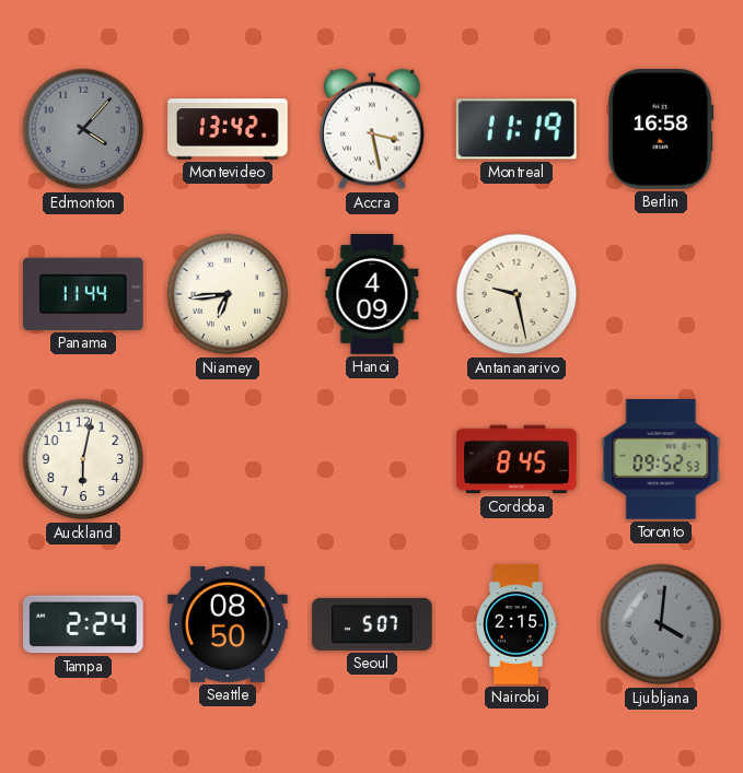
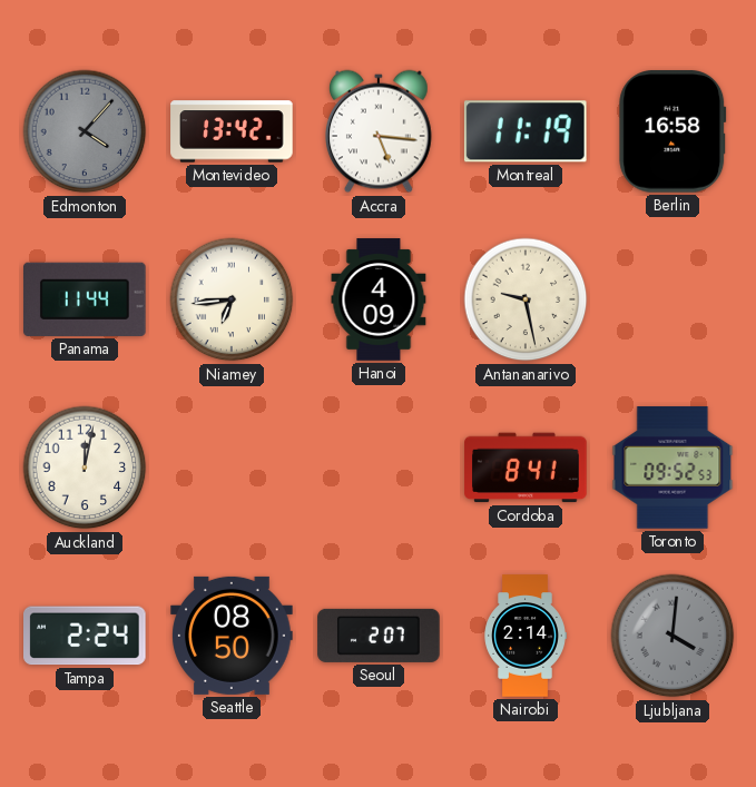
Accra: 3:28 -> 5:16 (380, 131)
Auckland: 6:02 -> 12:02 (85, 468)
Cordoba: 8:45 -> 8:41 (526, 468)
Seoul: 5:07 -> 2:07 (379, 636)
Nairobi: 2:15 -> 2:14 (526, 636)
